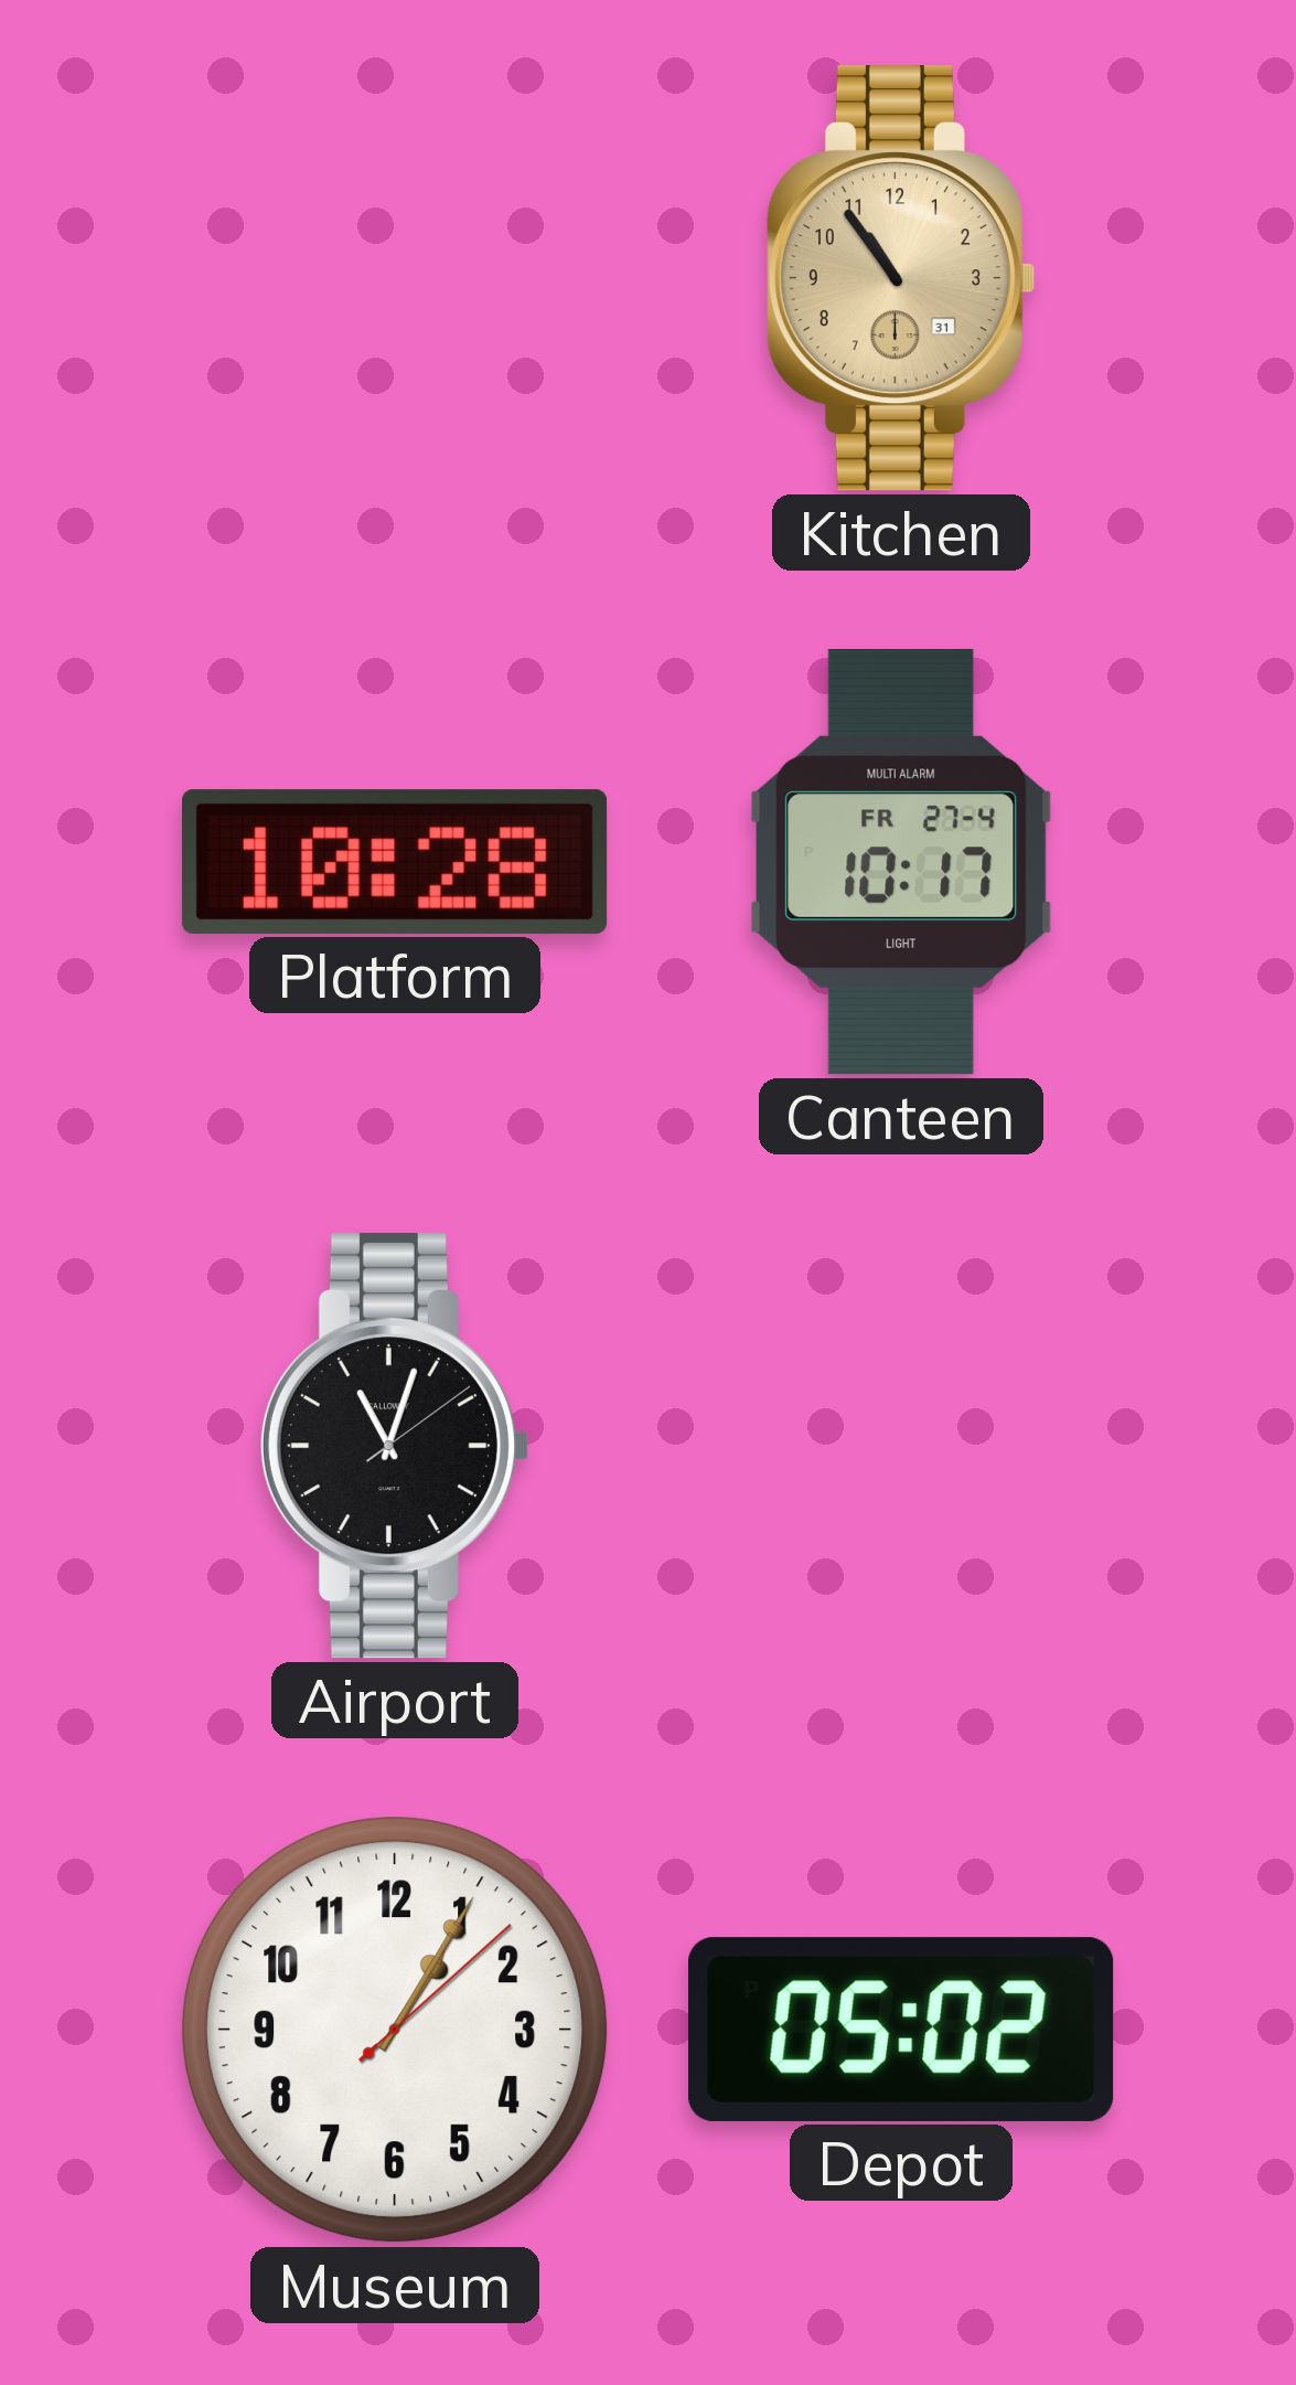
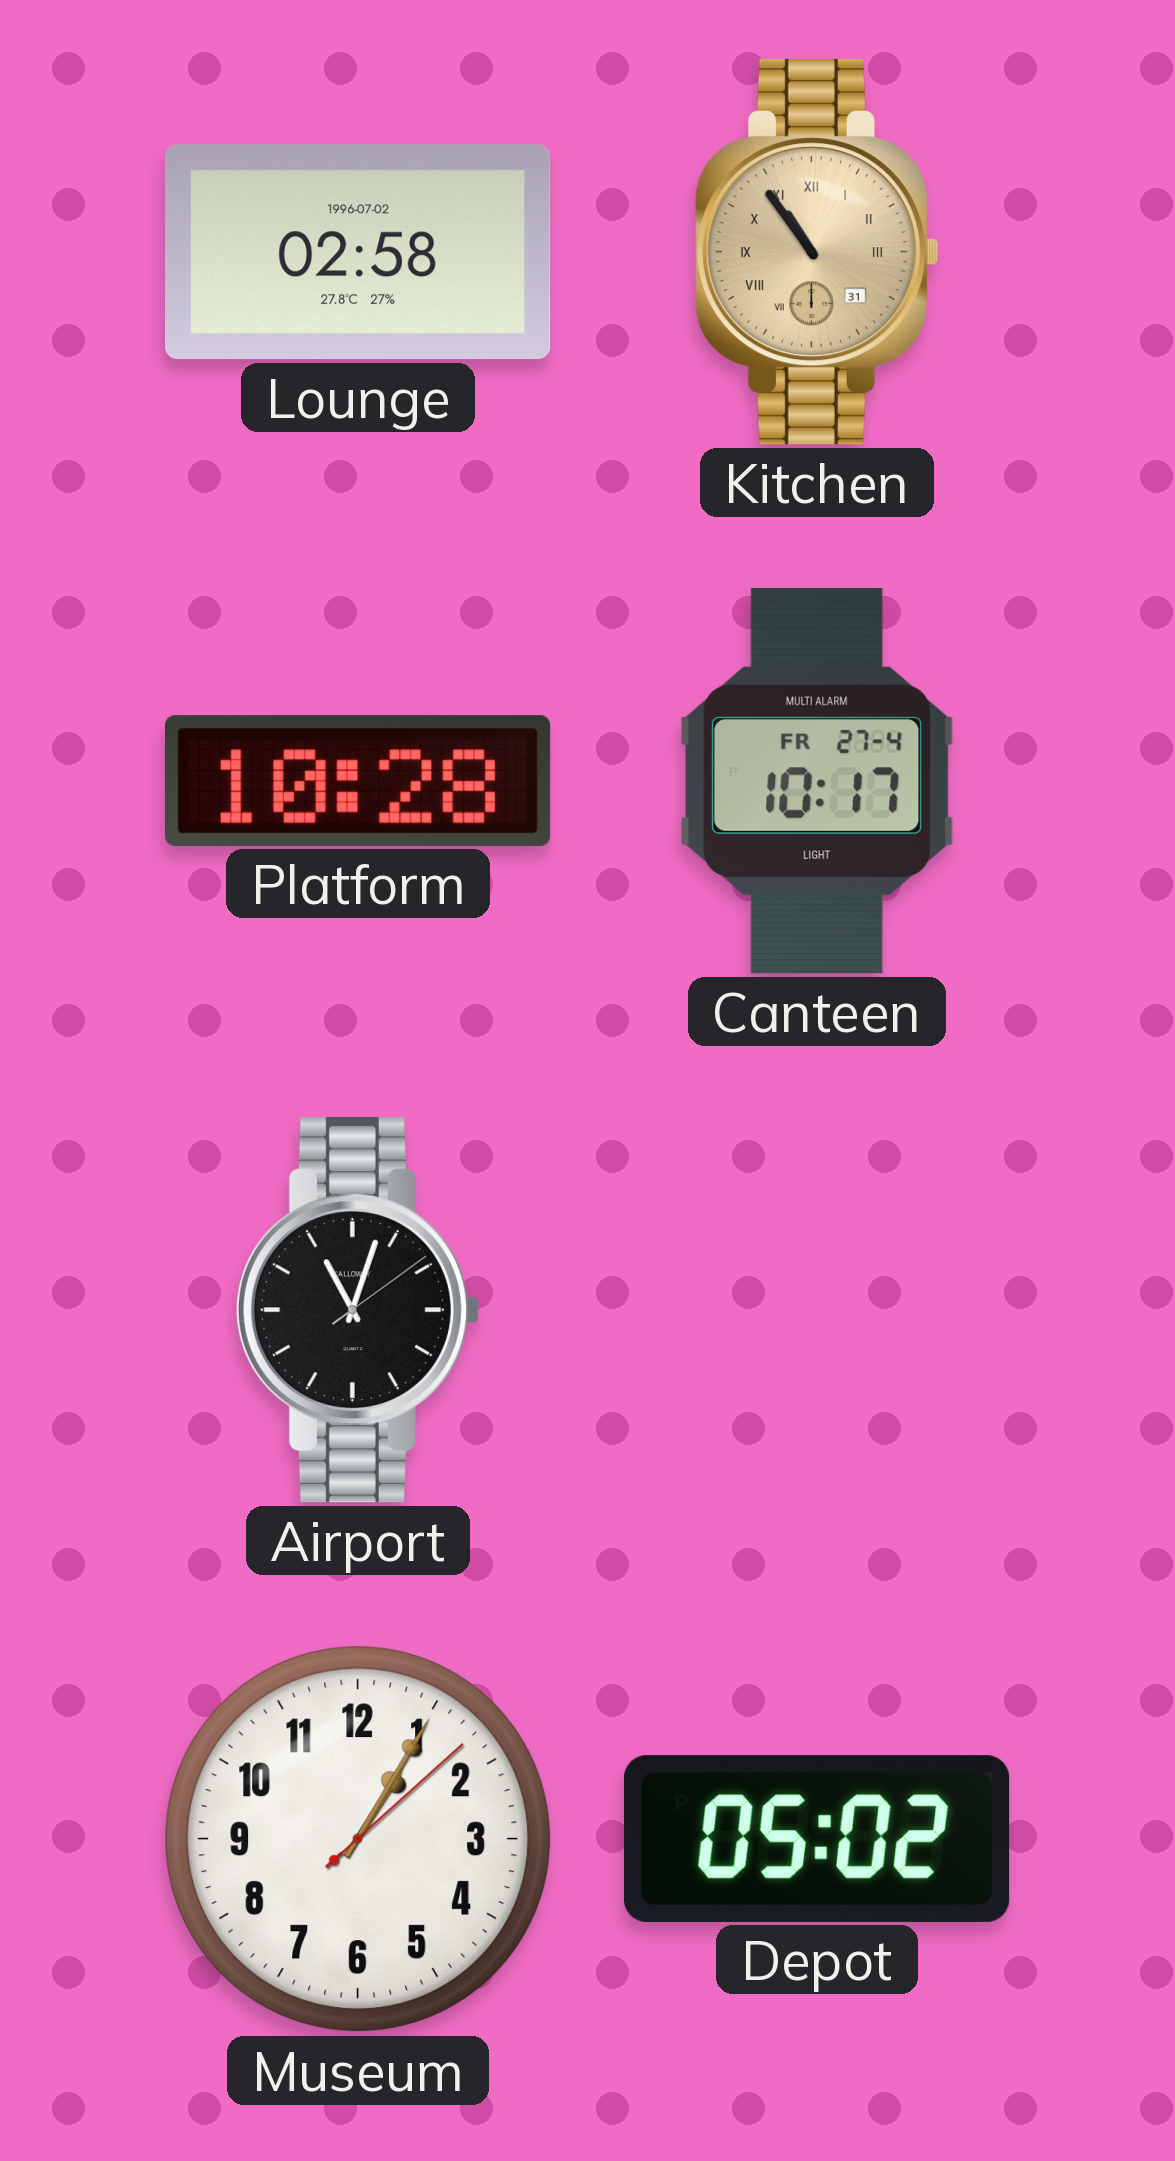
Lounge: none -> 02:58 (358, 252)
Kitchen numerals: Arabic -> Roman (816, 252)
